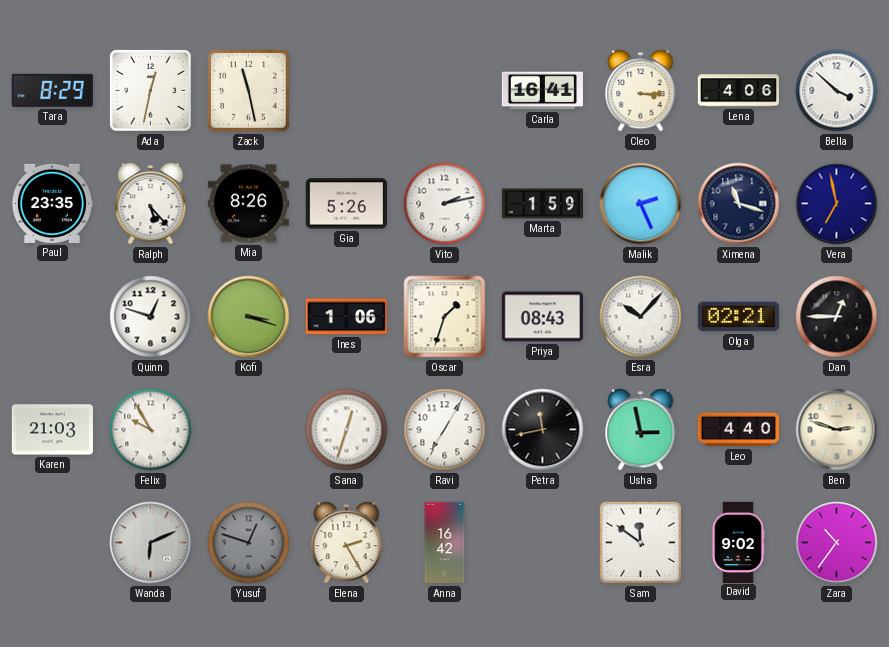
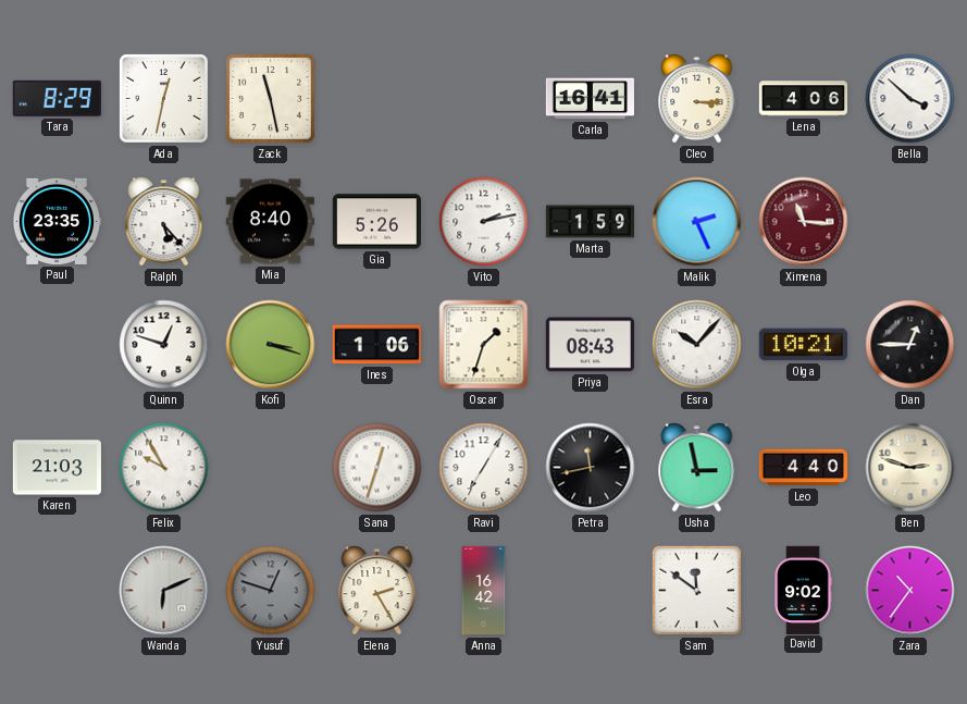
Mia: 8:26 -> 8:40 (270, 222)
Ximena: 11:18 -> 11:16 (804, 222)
Ximena dial: navy -> burgundy (804, 222)
Vera: 6:58 -> none (837, 204)
Olga: 02:21 -> 10:21 (803, 345)
